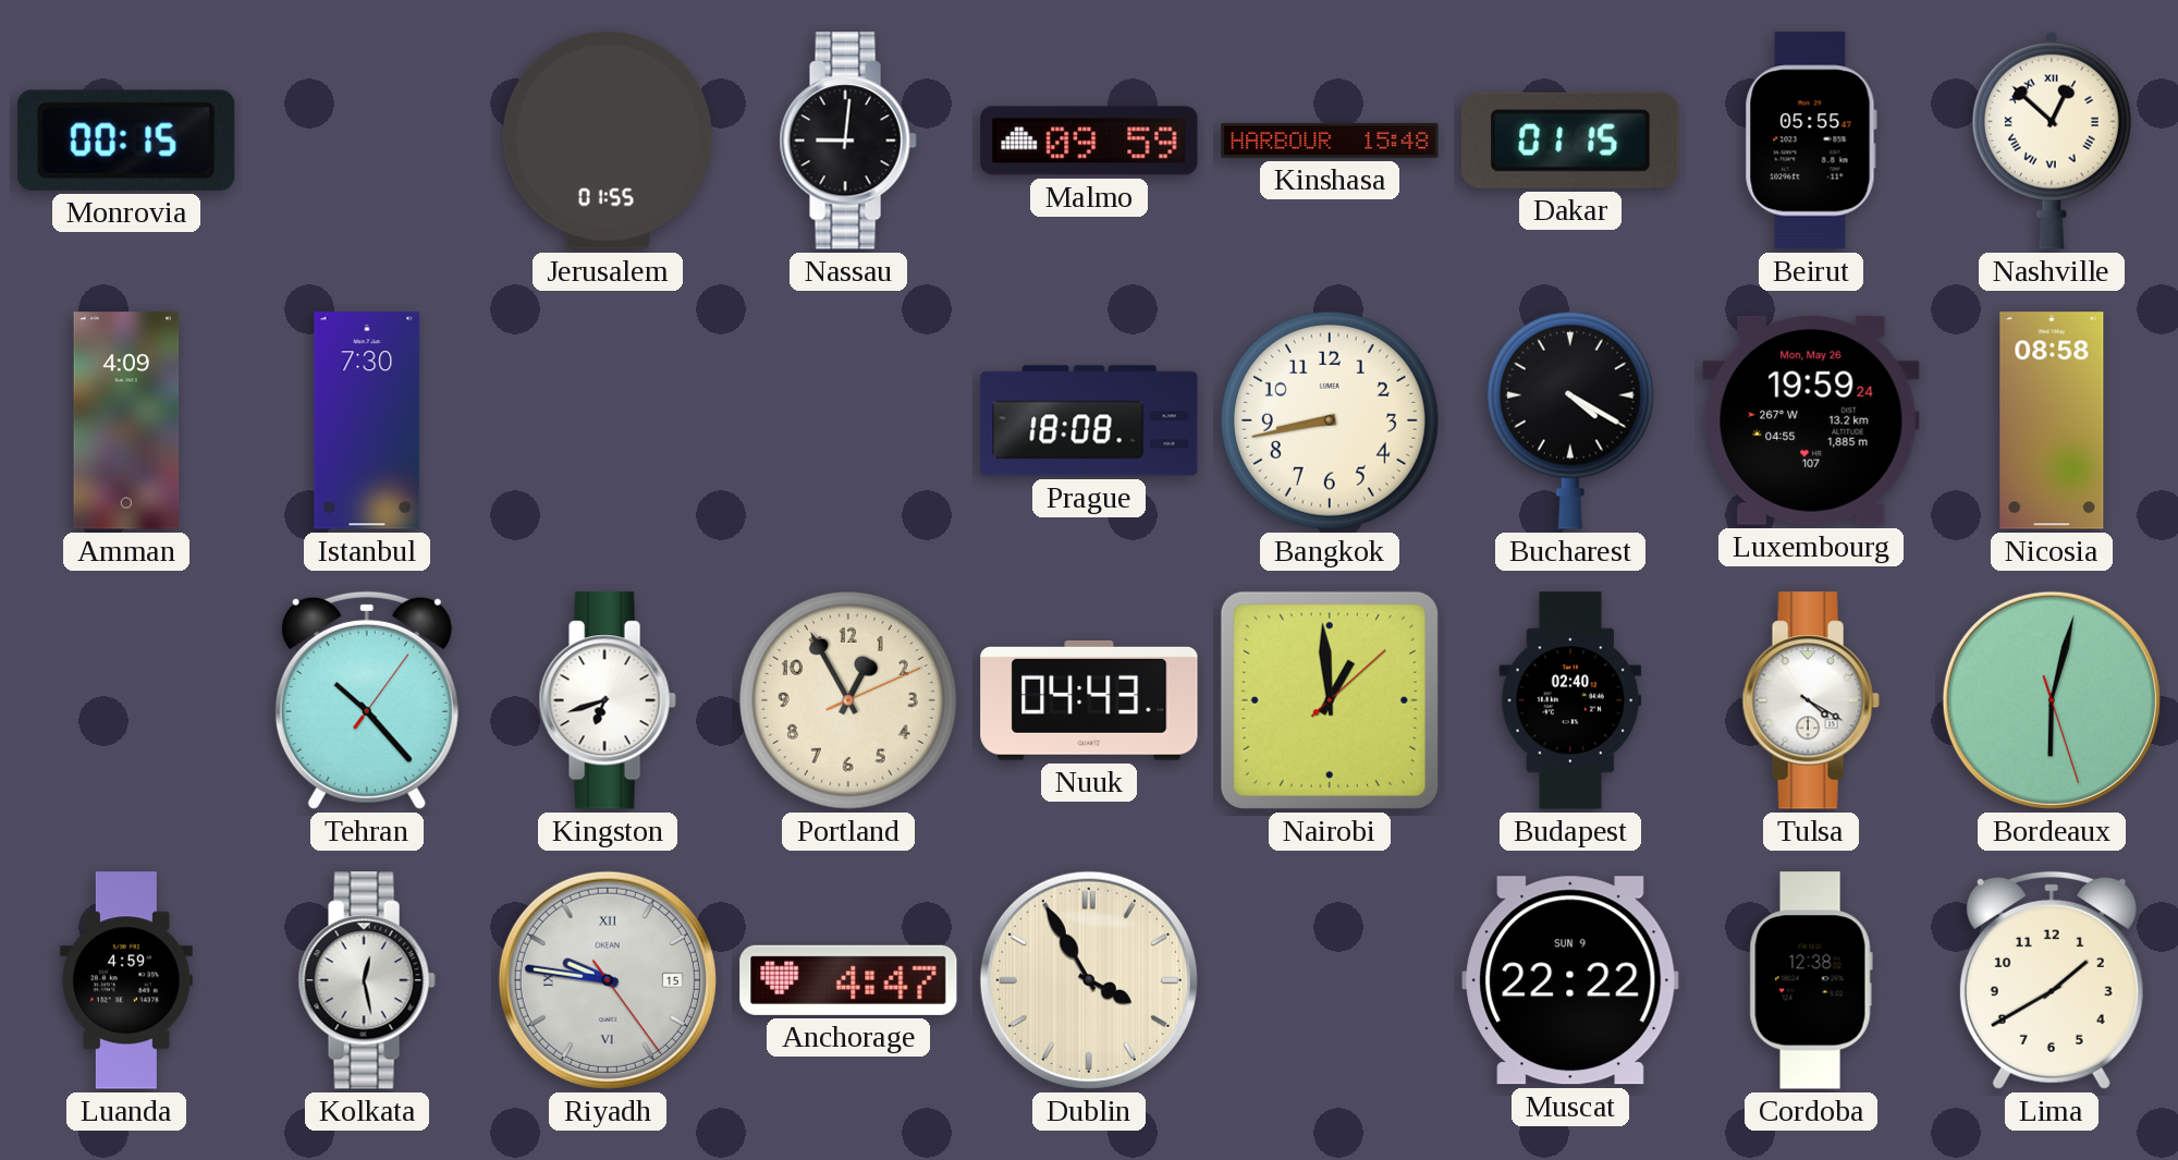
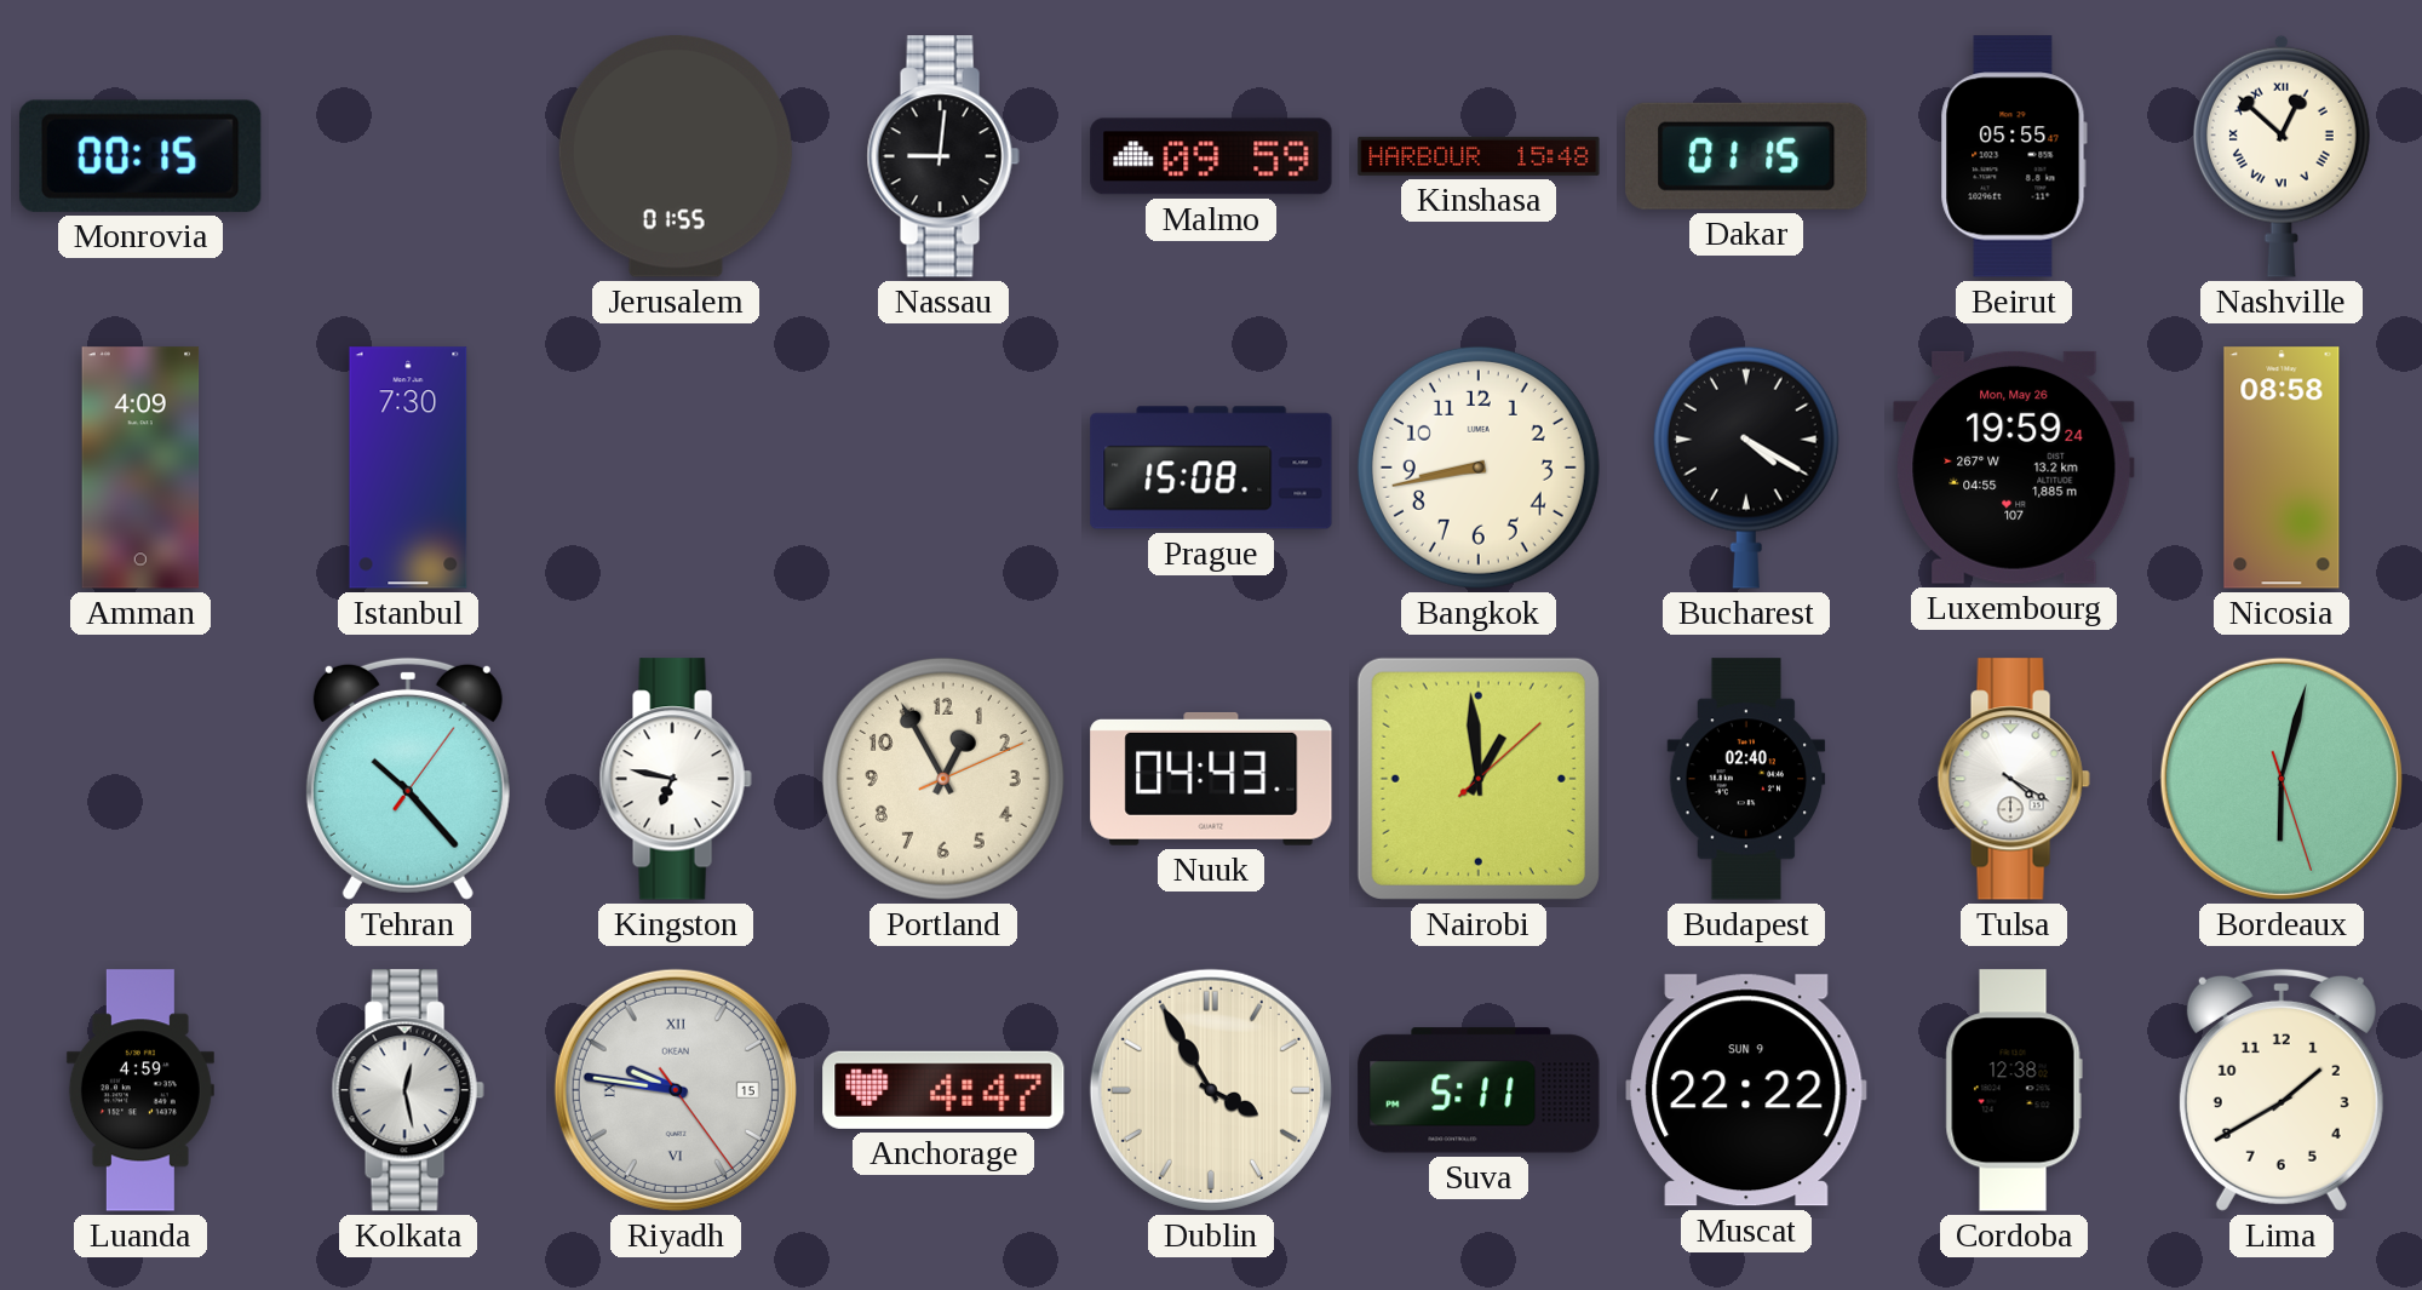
Prague: 18:08 -> 15:08 (1211, 468)
Kingston: 6:42 -> 6:47 (676, 779)
Suva: none -> 5:11 (1479, 1090)
